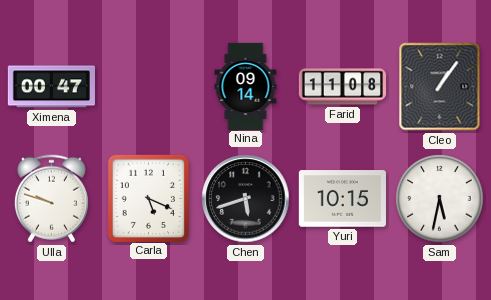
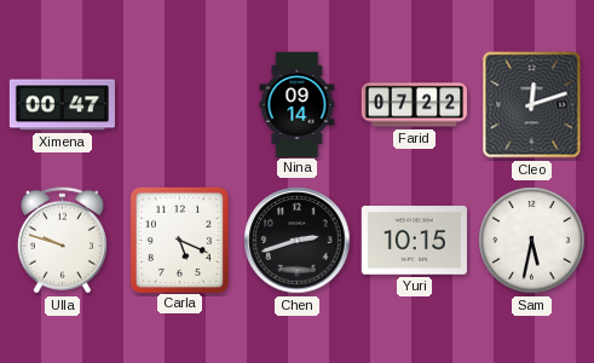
Farid: 11:08 -> 07:22 (414, 105)
Cleo: 1:06 -> 12:12 (532, 105)
Chen: 5:42 -> 2:42 (298, 241)
